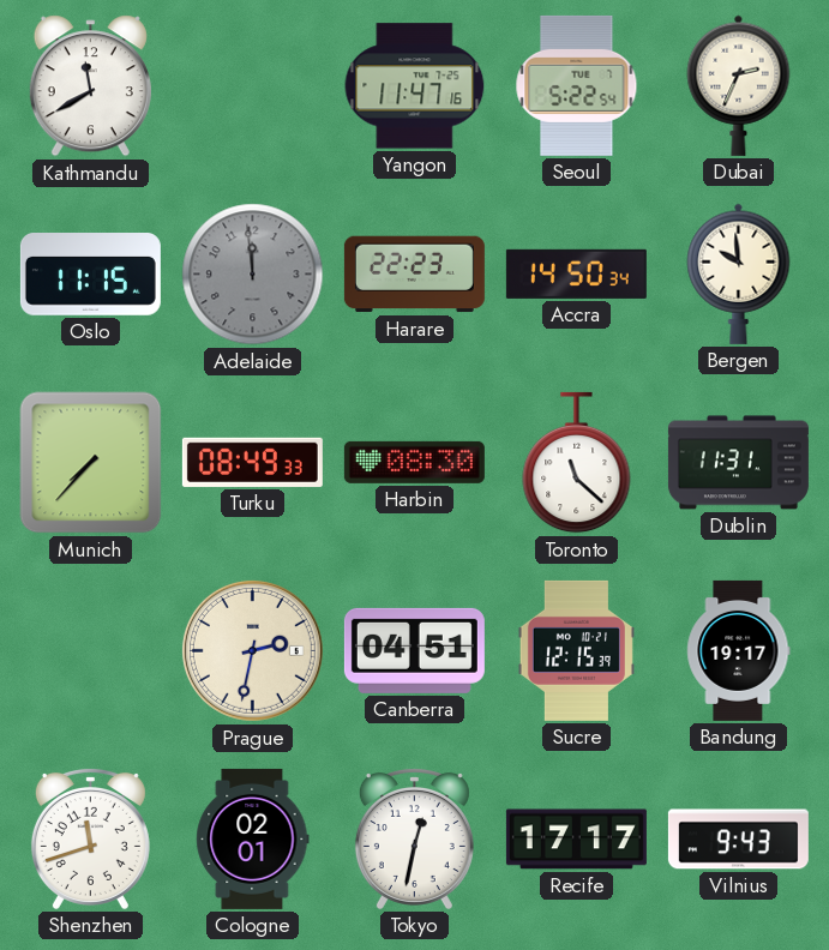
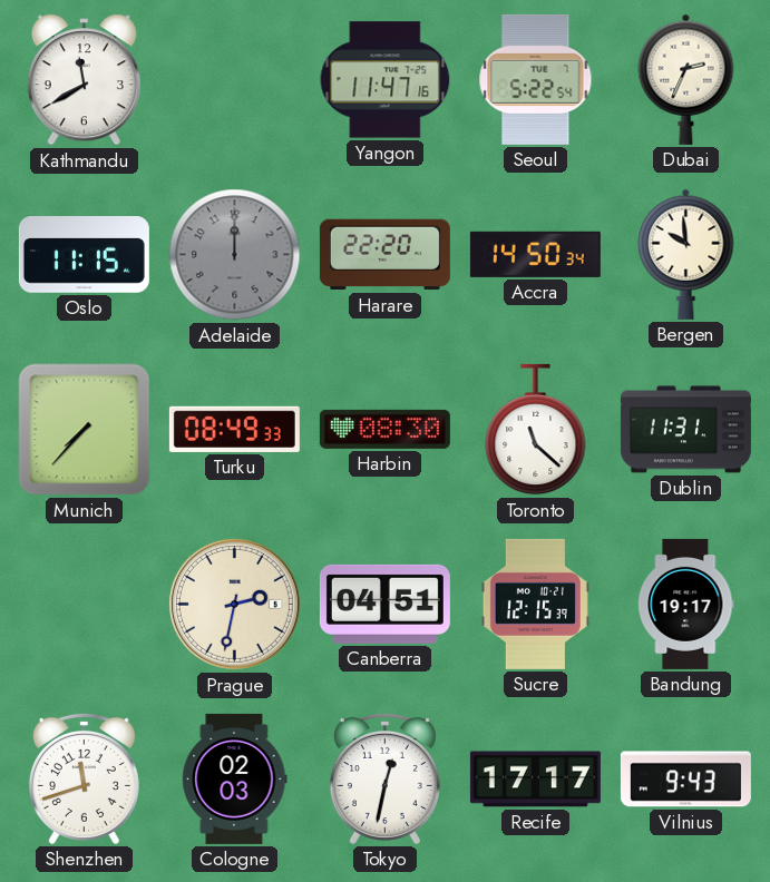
Adelaide: 11:59 -> 12:00 (235, 255)
Harare: 22:23 -> 22:20 (384, 255)
Cologne: 02:01 -> 02:03 (235, 778)
